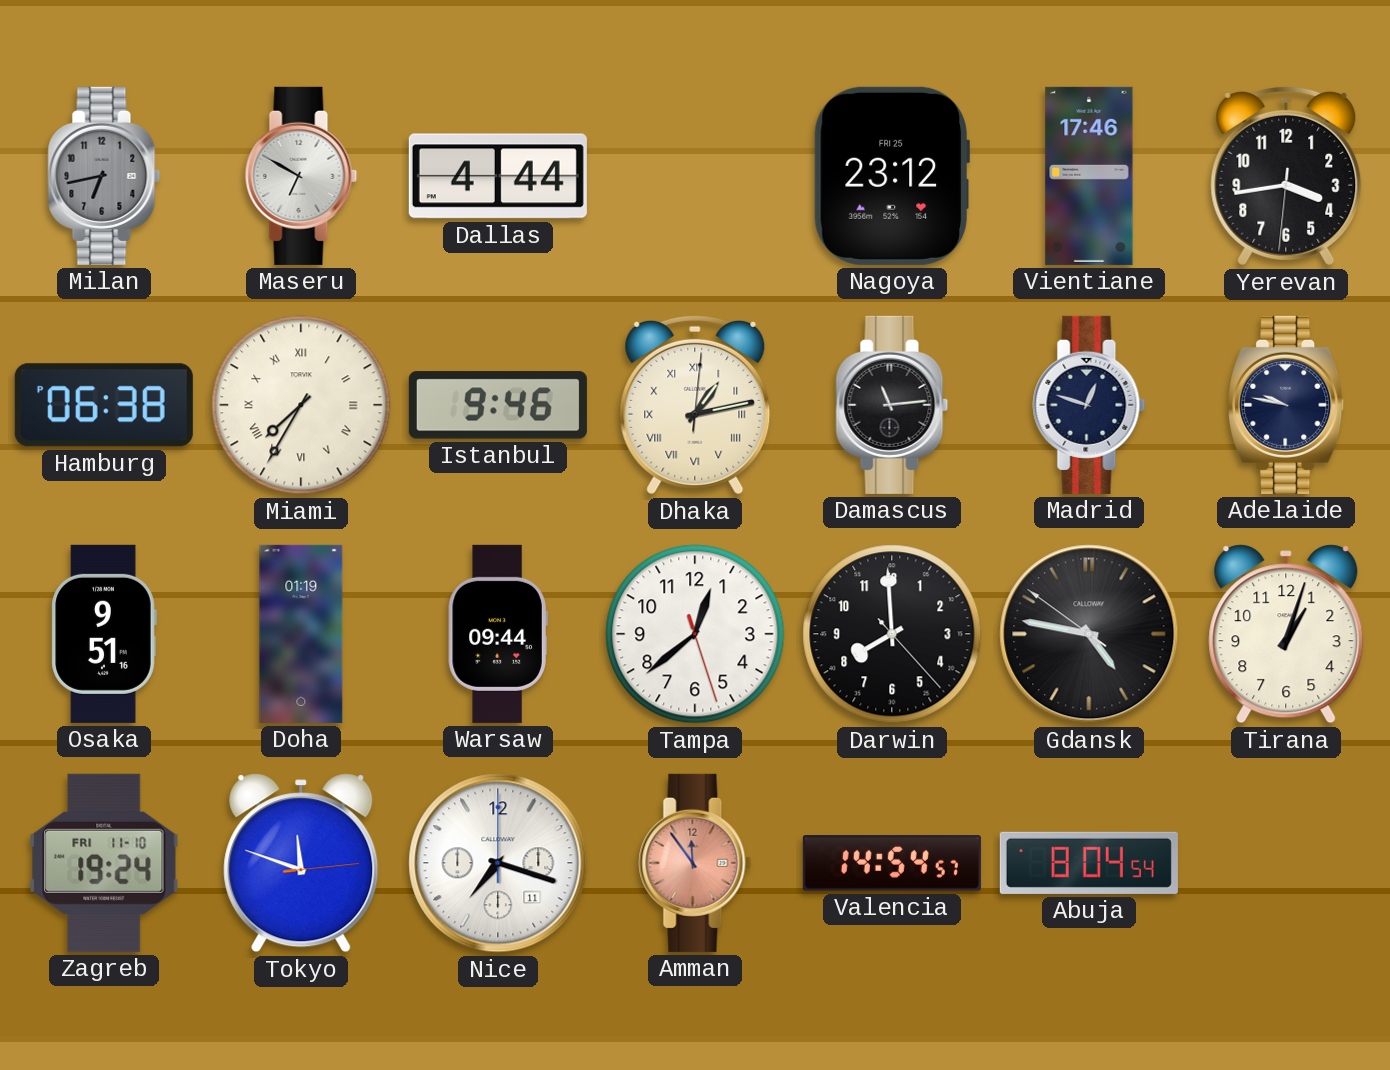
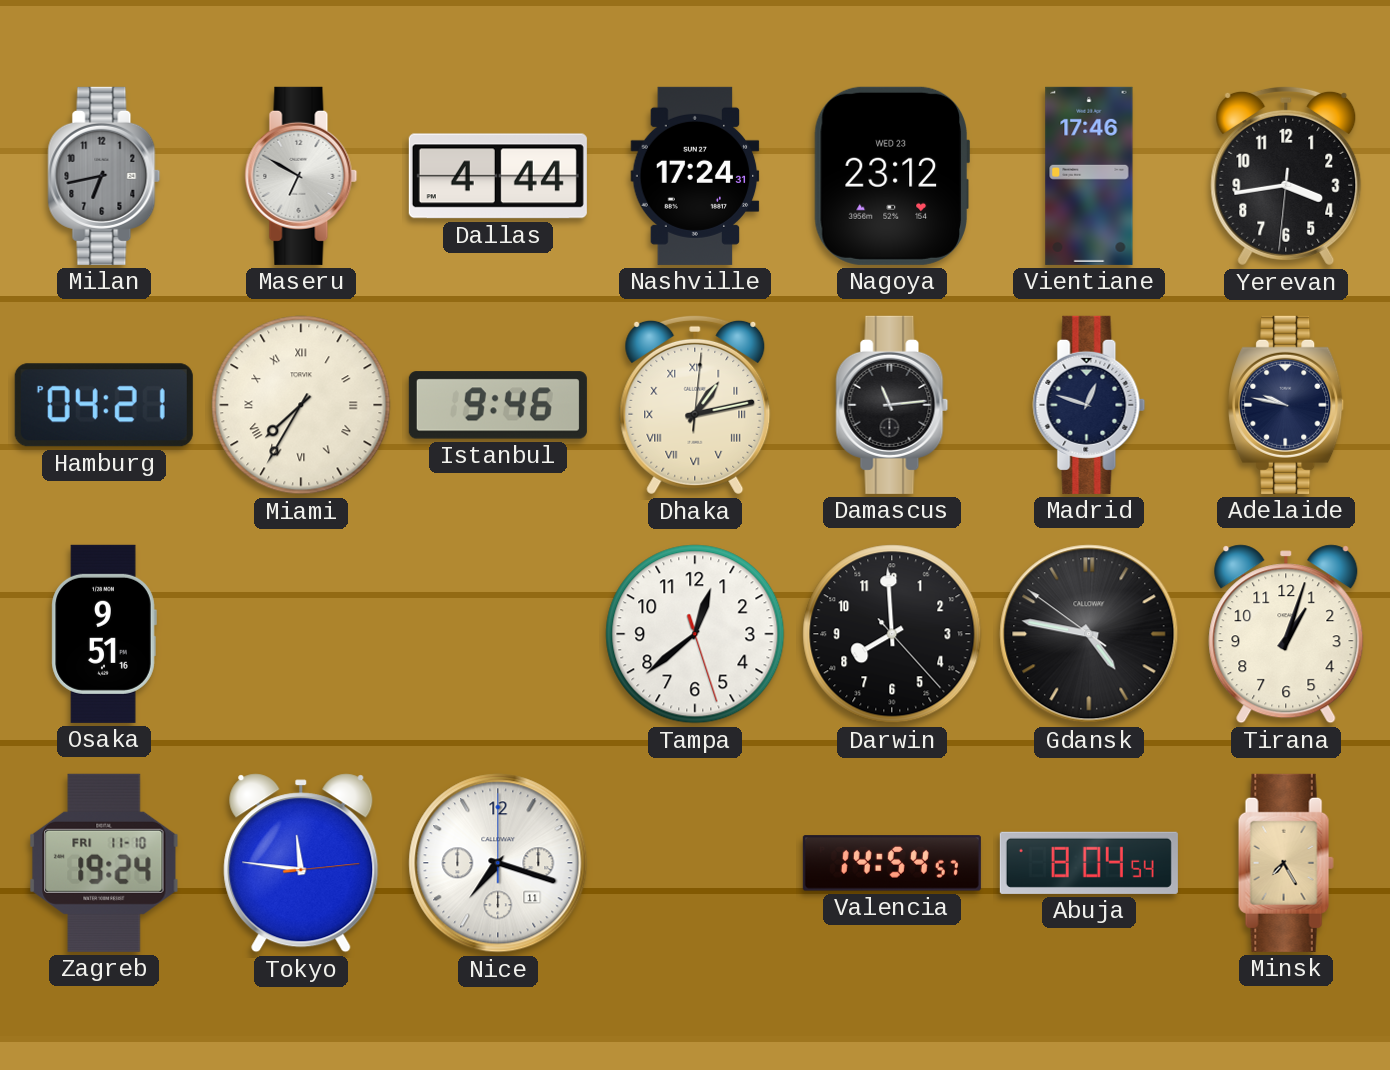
Nashville: none -> 17:24 (695, 176)
Nagoya date: FRI 25 -> WED 23 (892, 176)
Hamburg: 06:38 -> 04:21 (104, 405)
Doha: 01:19 -> none (301, 634)
Warsaw: 09:44 -> none (498, 634)
Tokyo: 11:48 -> 11:46 (301, 863)
Amman: 11:54 -> none (695, 863)
Minsk: none -> 7:25 (1286, 863)
